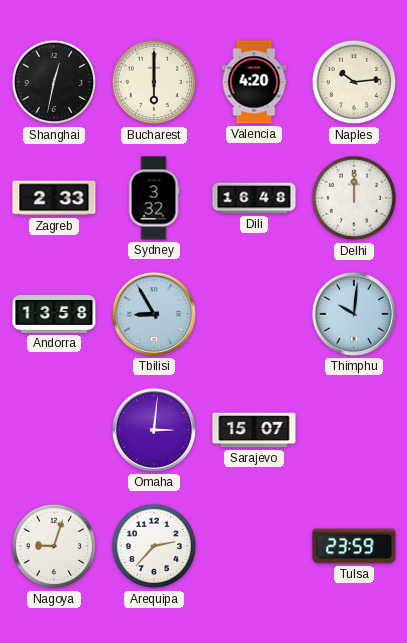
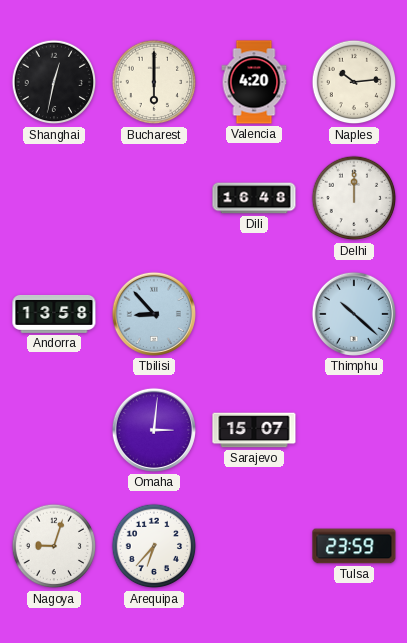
Zagreb: 2:33 -> none (54, 198)
Sydney: 3:32 -> none (154, 198)
Tbilisi: 8:55 -> 8:53 (154, 314)
Thimphu: 10:01 -> 10:22 (354, 314)
Arequipa: 2:37 -> 6:37 (154, 546)
